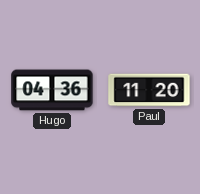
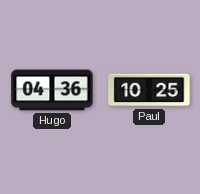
Paul: 11:20 -> 10:25 (149, 90)
